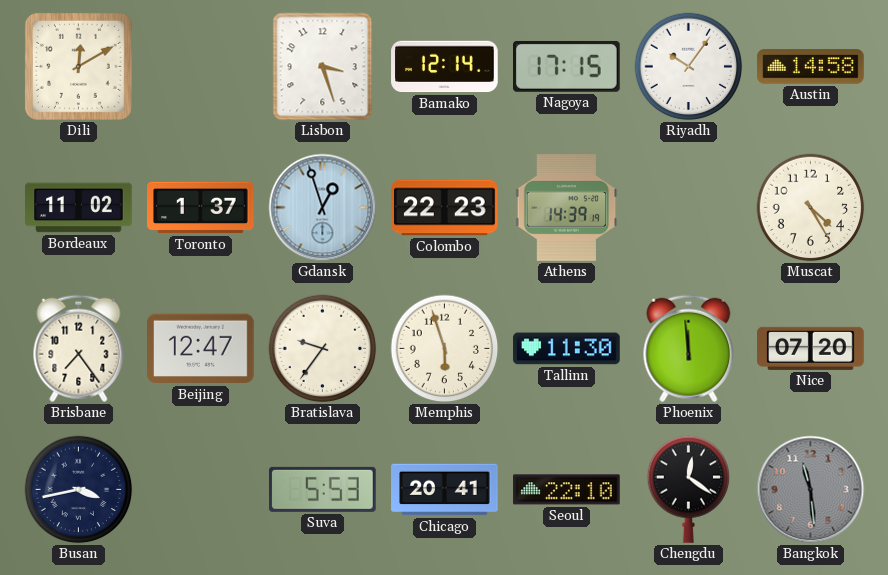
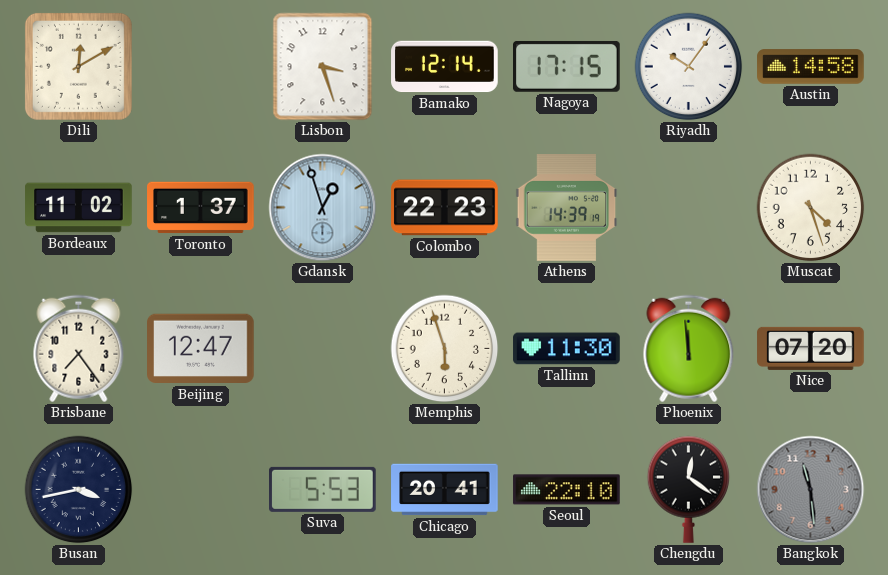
Muscat: 4:25 -> 4:27 (811, 208)
Bratislava: 9:36 -> none (323, 349)
